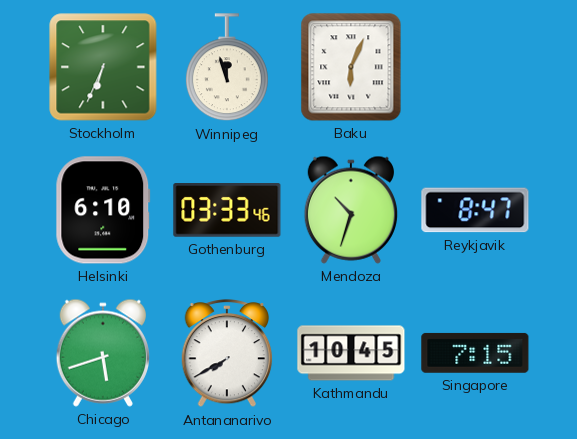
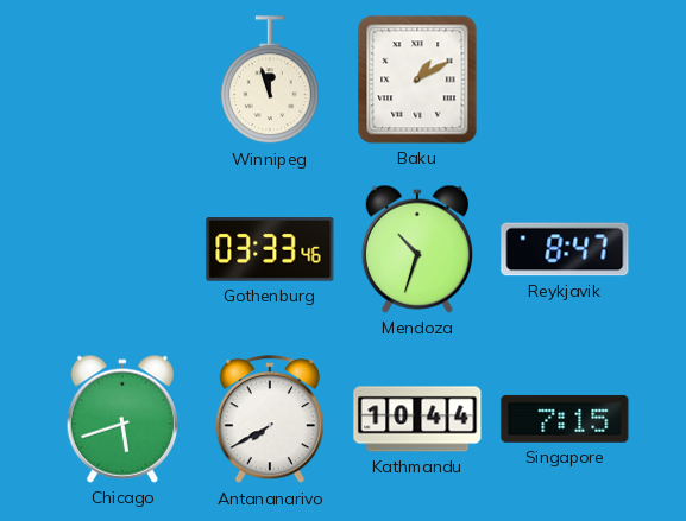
Stockholm: 6:34 -> none (103, 67)
Baku: 6:04 -> 1:10 (417, 80)
Helsinki: 6:10 -> none (103, 210)
Kathmandu: 10:45 -> 10:44 (417, 419)
